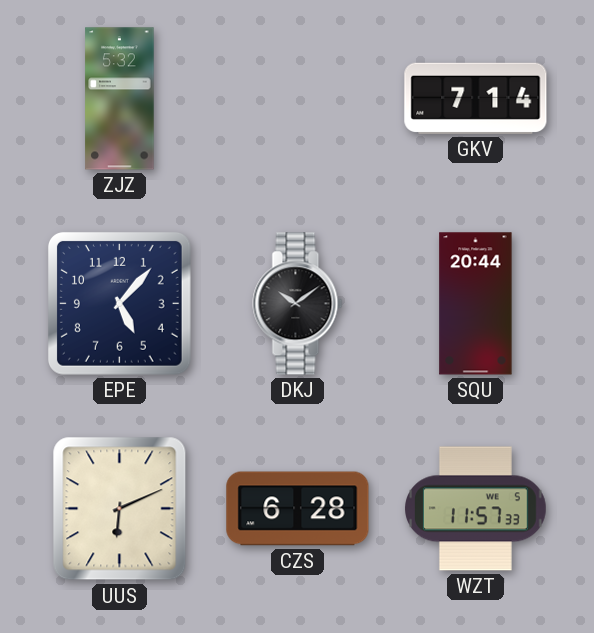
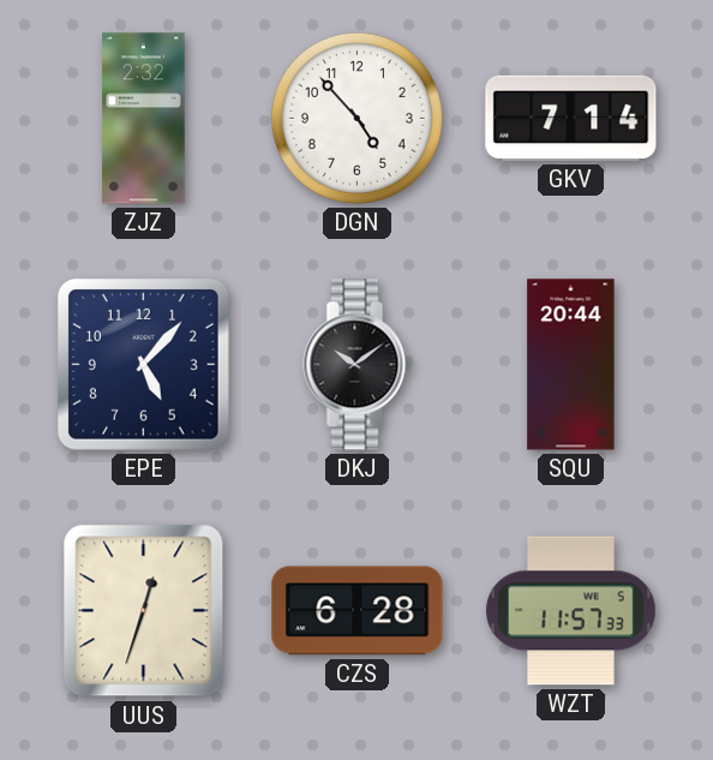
ZJZ: 5:32 -> 2:32 (144, 119)
DGN: none -> 4:53 (356, 118)
UUS: 6:11 -> 12:33 (144, 611)
